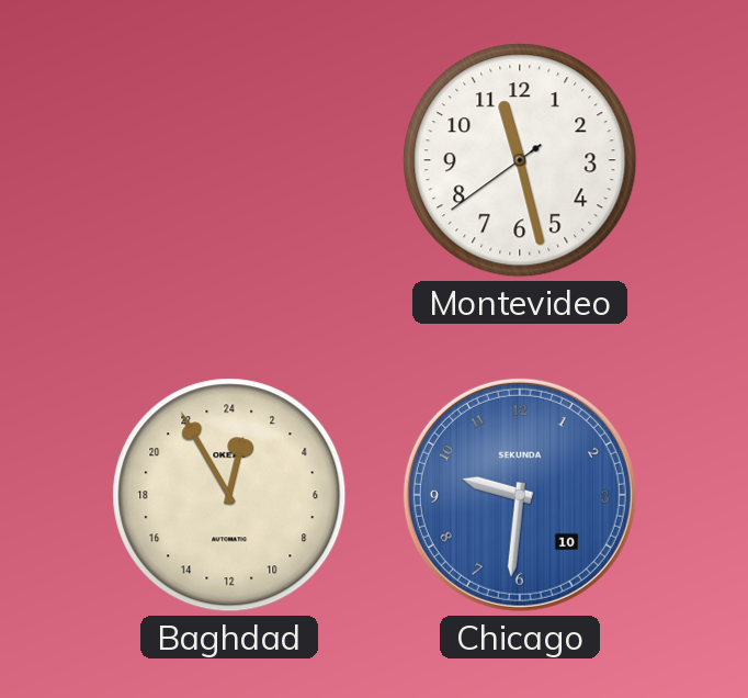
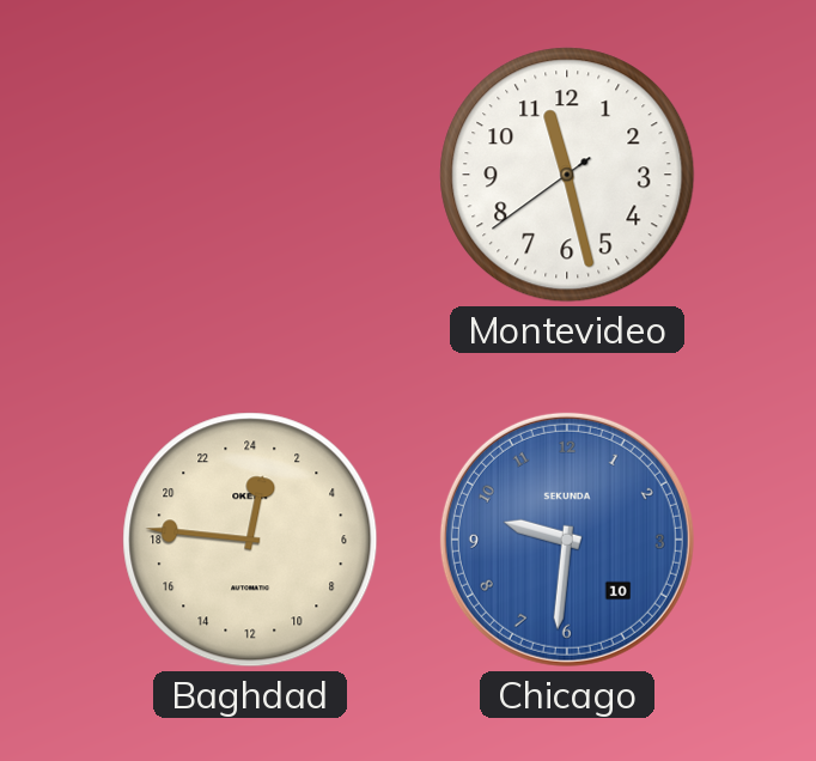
Baghdad: 0:55 -> 0:46 (250, 540)
